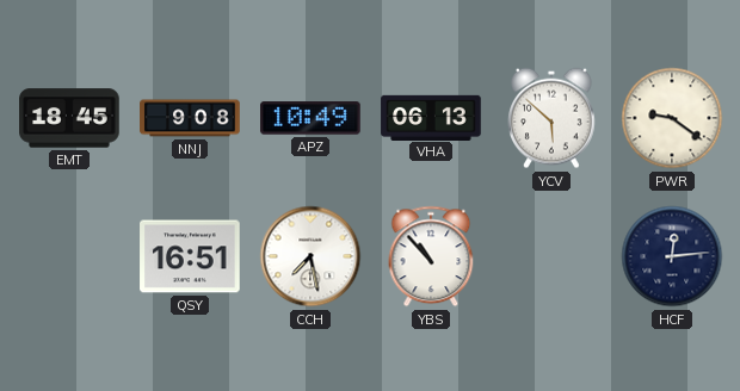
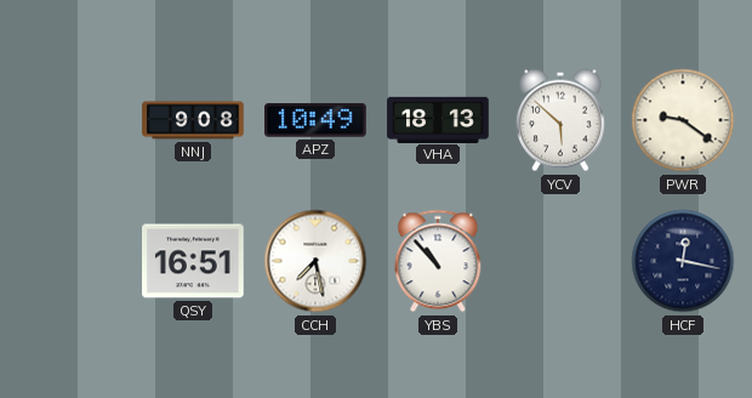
EMT: 18:45 -> none (69, 118)
VHA: 06:13 -> 18:13 (438, 119)
HCF: 12:14 -> 12:17 (683, 261)
